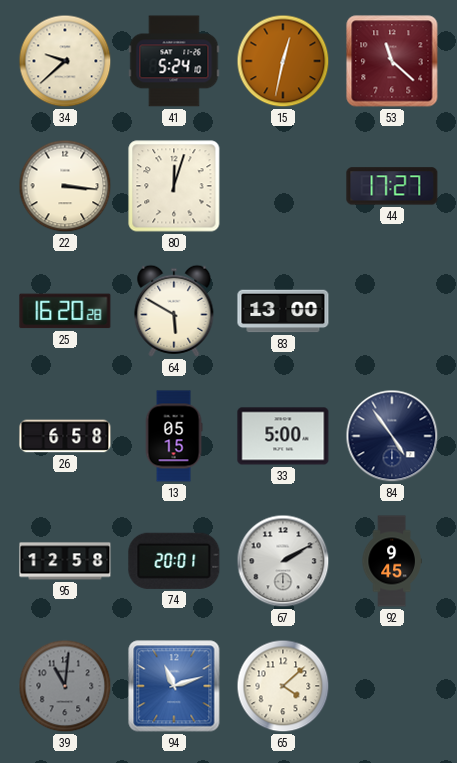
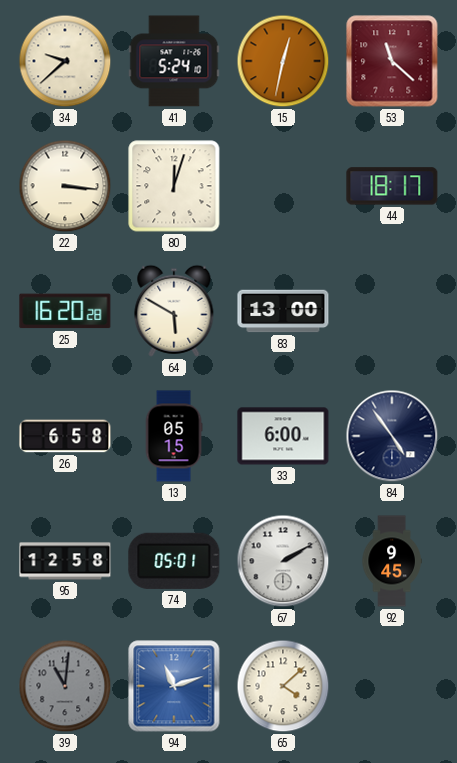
44: 17:27 -> 18:17 (392, 186)
33: 5:00 -> 6:00 (283, 436)
74: 20:01 -> 05:01 (174, 561)
